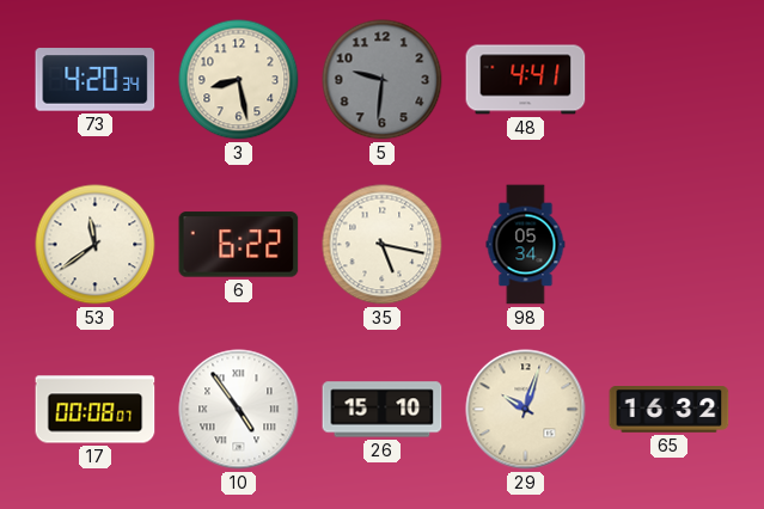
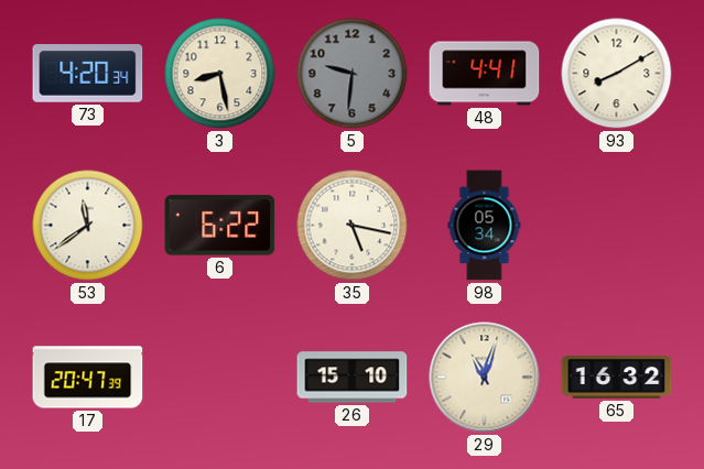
93: none -> 8:10 (617, 74)
17: 00:08 -> 20:47 (88, 378)
10: 4:54 -> none (239, 410)
29: 10:03 -> 11:03 (485, 378)
